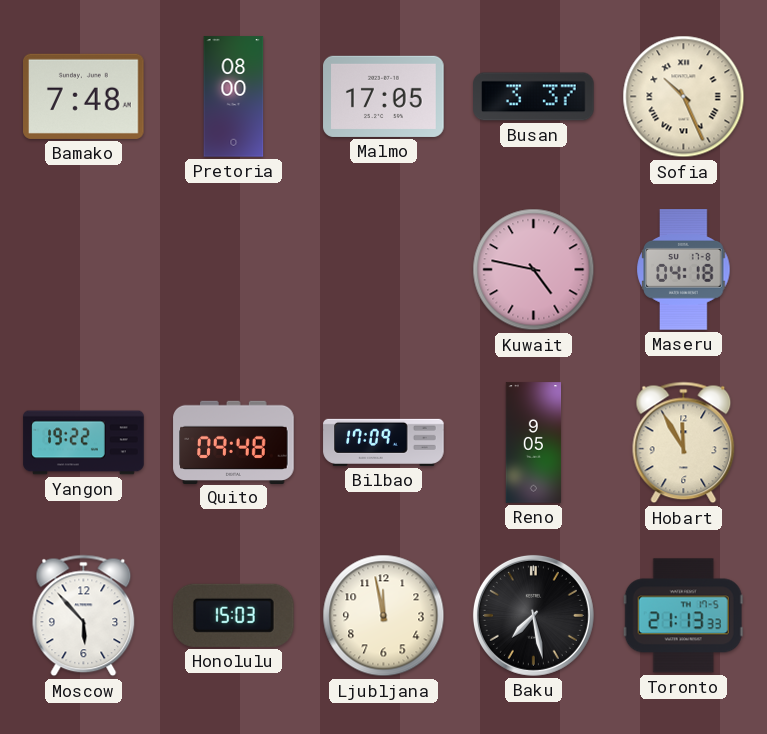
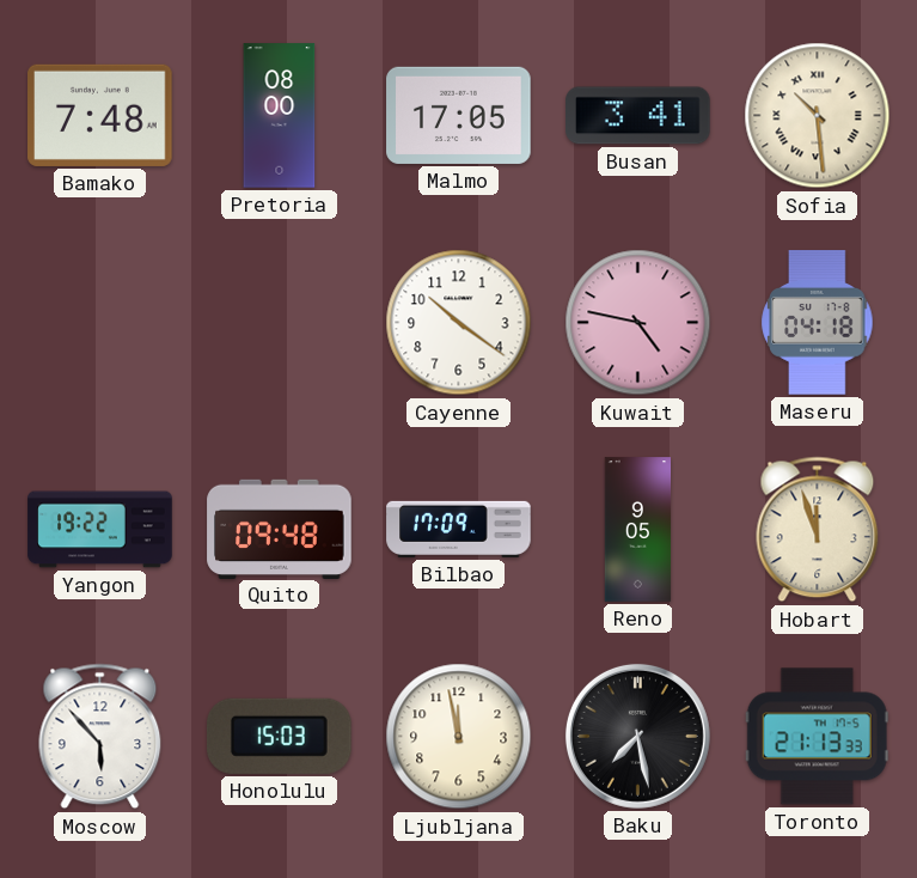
Busan: 3:37 -> 3:41 (638, 116)
Sofia: 10:26 -> 10:29 (818, 116)
Cayenne: none -> 10:21 (459, 323)
Hobart: 11:55 -> 11:57 (818, 530)
